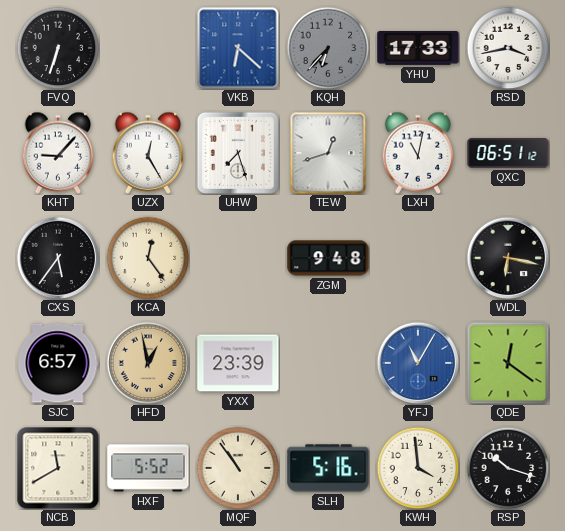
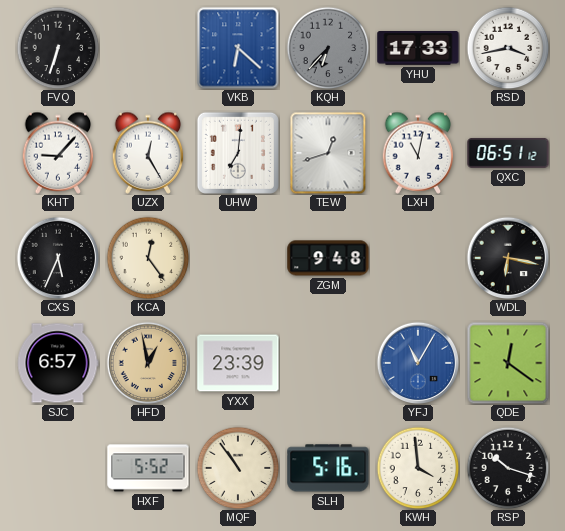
UHW: 7:27 -> 7:01 (238, 153)
CXS: 5:36 -> 5:34 (57, 257)
NCB: 11:40 -> none (58, 468)
